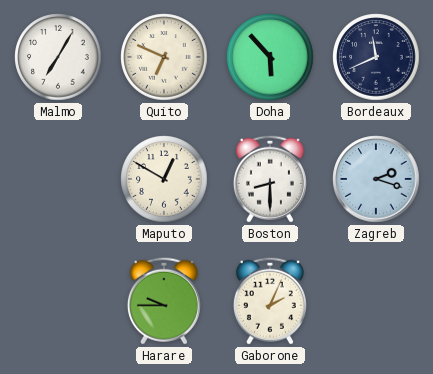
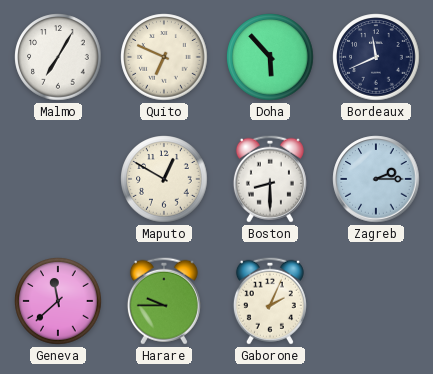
Zagreb: 2:18 -> 2:15 (376, 179)
Geneva: none -> 11:38 (58, 301)
